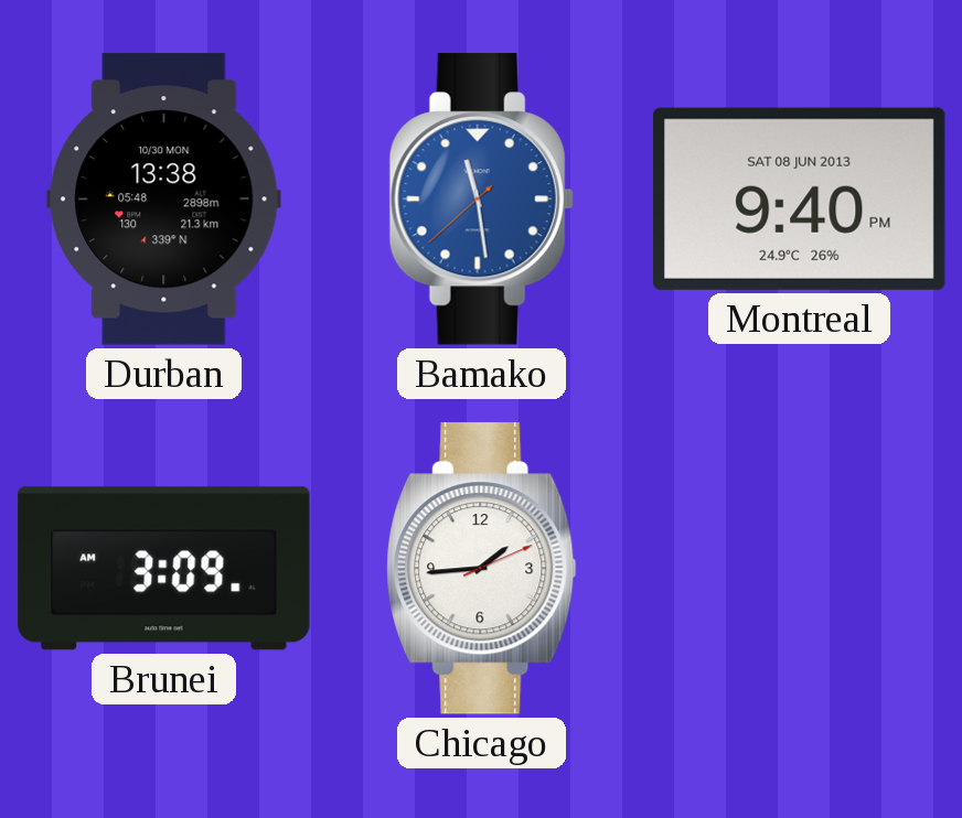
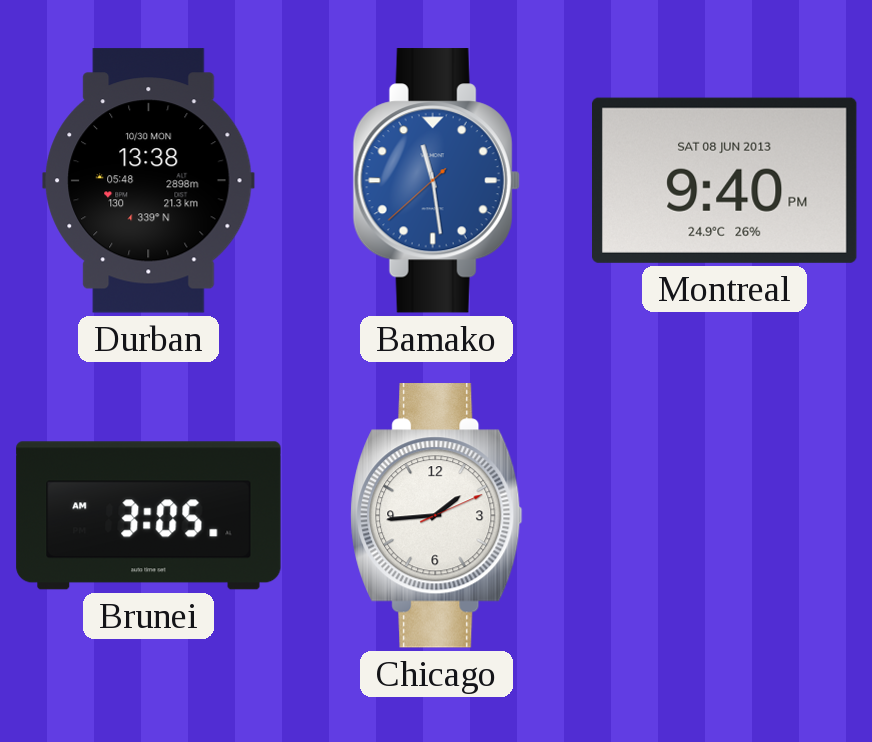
Brunei: 3:09 -> 3:05 (149, 516)
